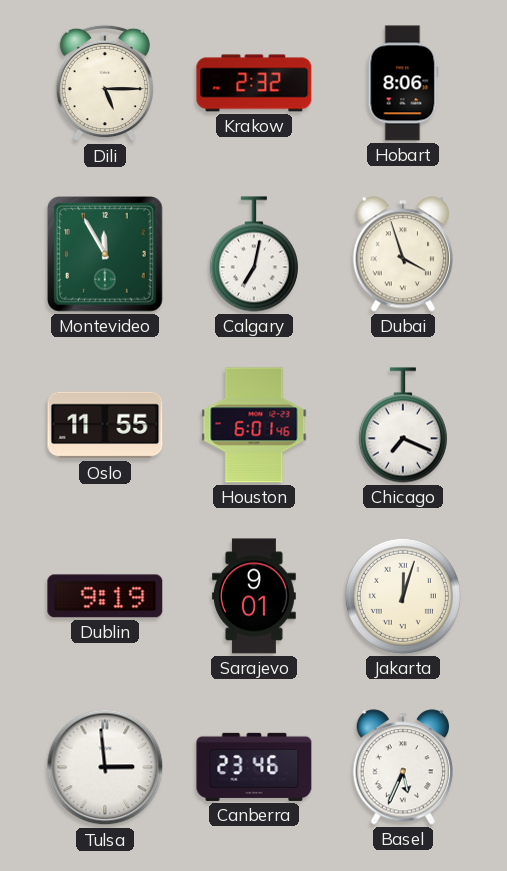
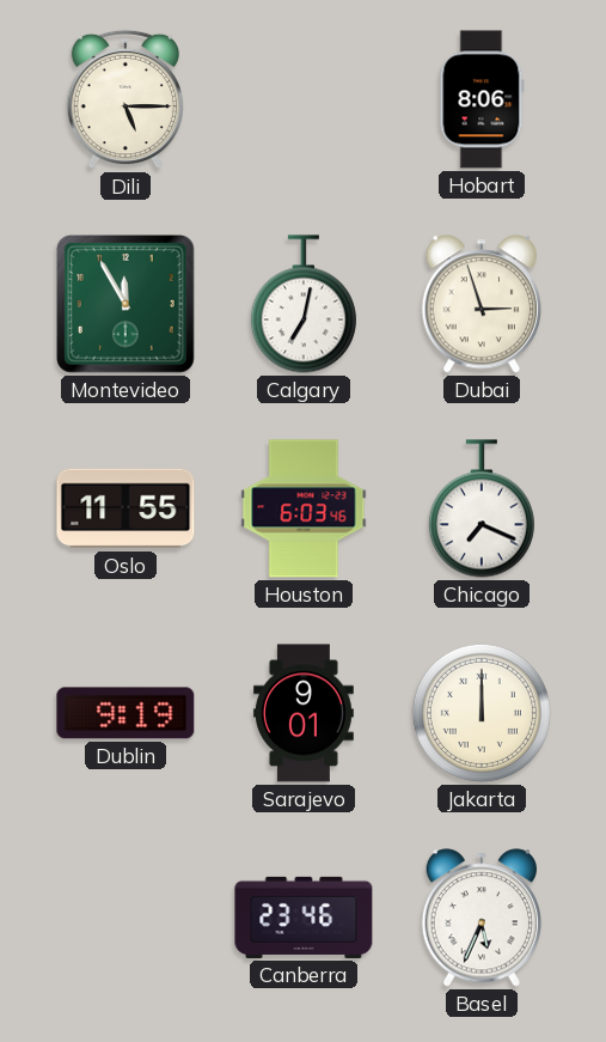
Krakow: 2:32 -> none (254, 83)
Dubai: 3:57 -> 2:57 (480, 304)
Houston: 6:01 -> 6:03 (304, 508)
Jakarta: 12:03 -> 12:00 (482, 713)
Tulsa: 2:59 -> none (105, 767)
